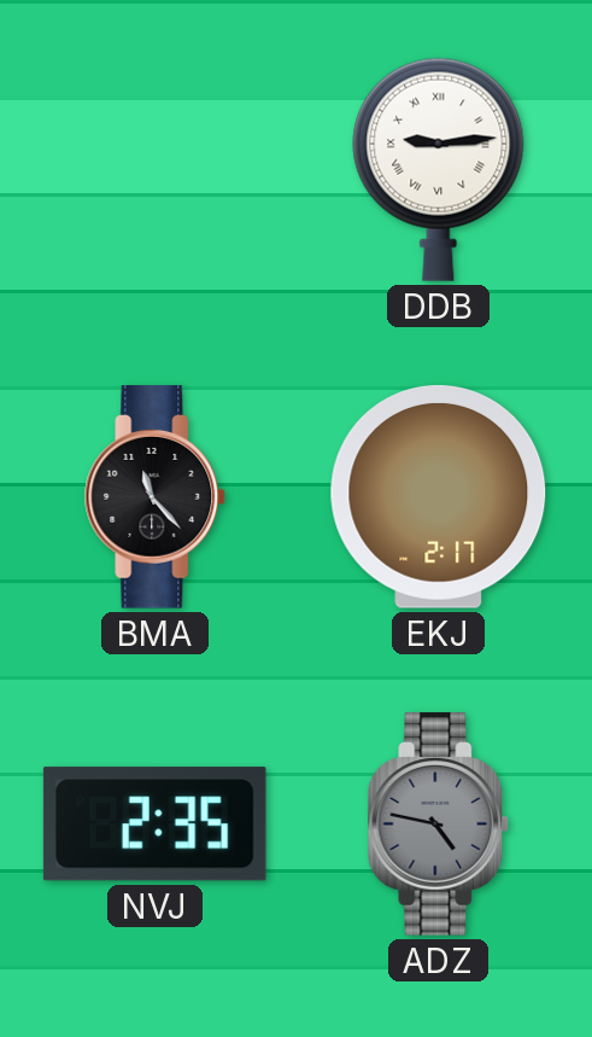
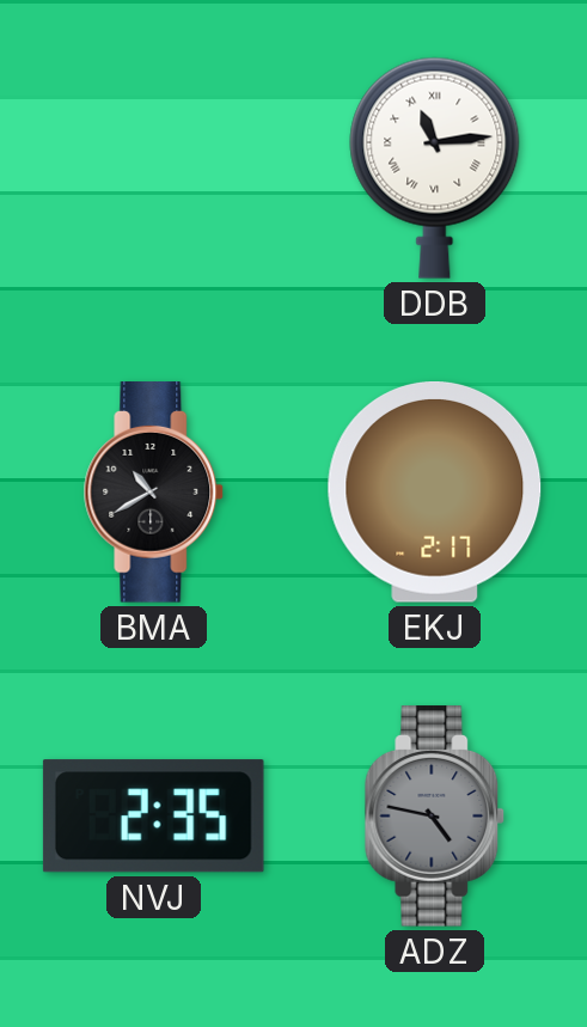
DDB: 9:14 -> 11:14 (435, 167)
BMA: 11:23 -> 10:40 (154, 493)
